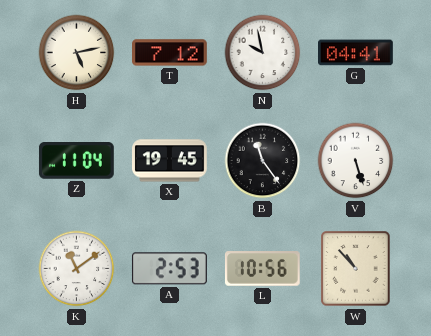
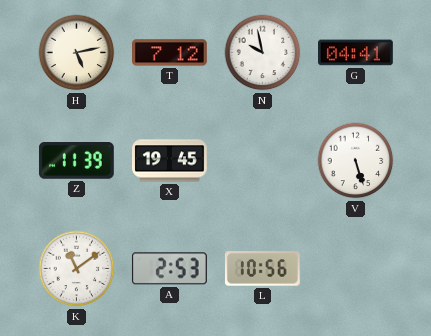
Z: 11:04 -> 11:39 (76, 161)
B: 11:24 -> none (263, 161)
W: 10:53 -> none (356, 269)
